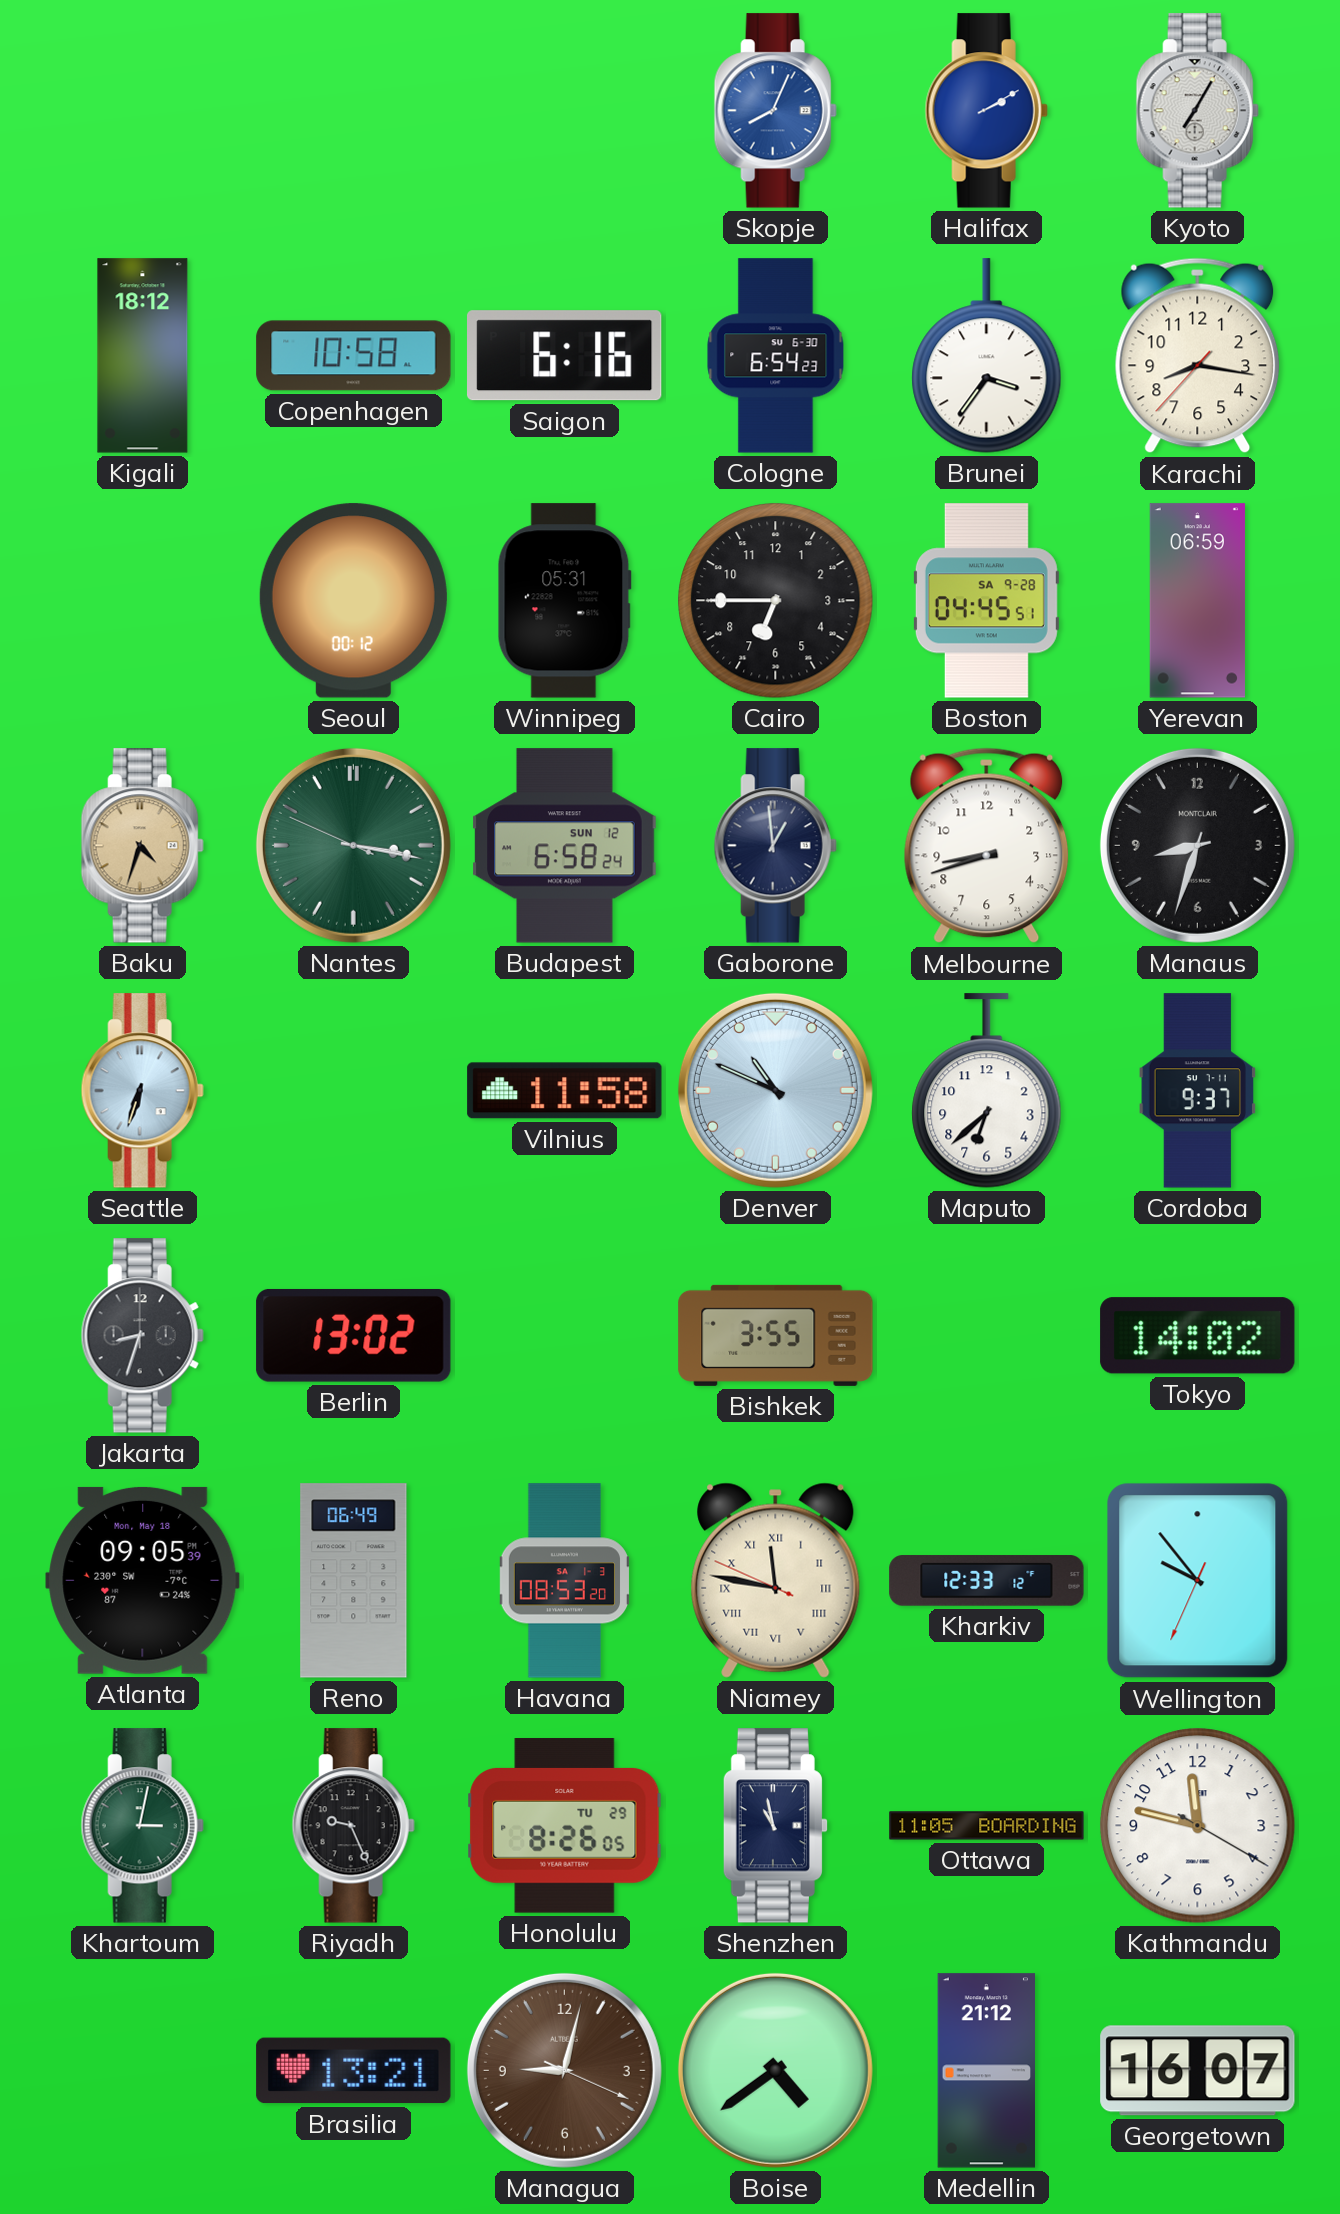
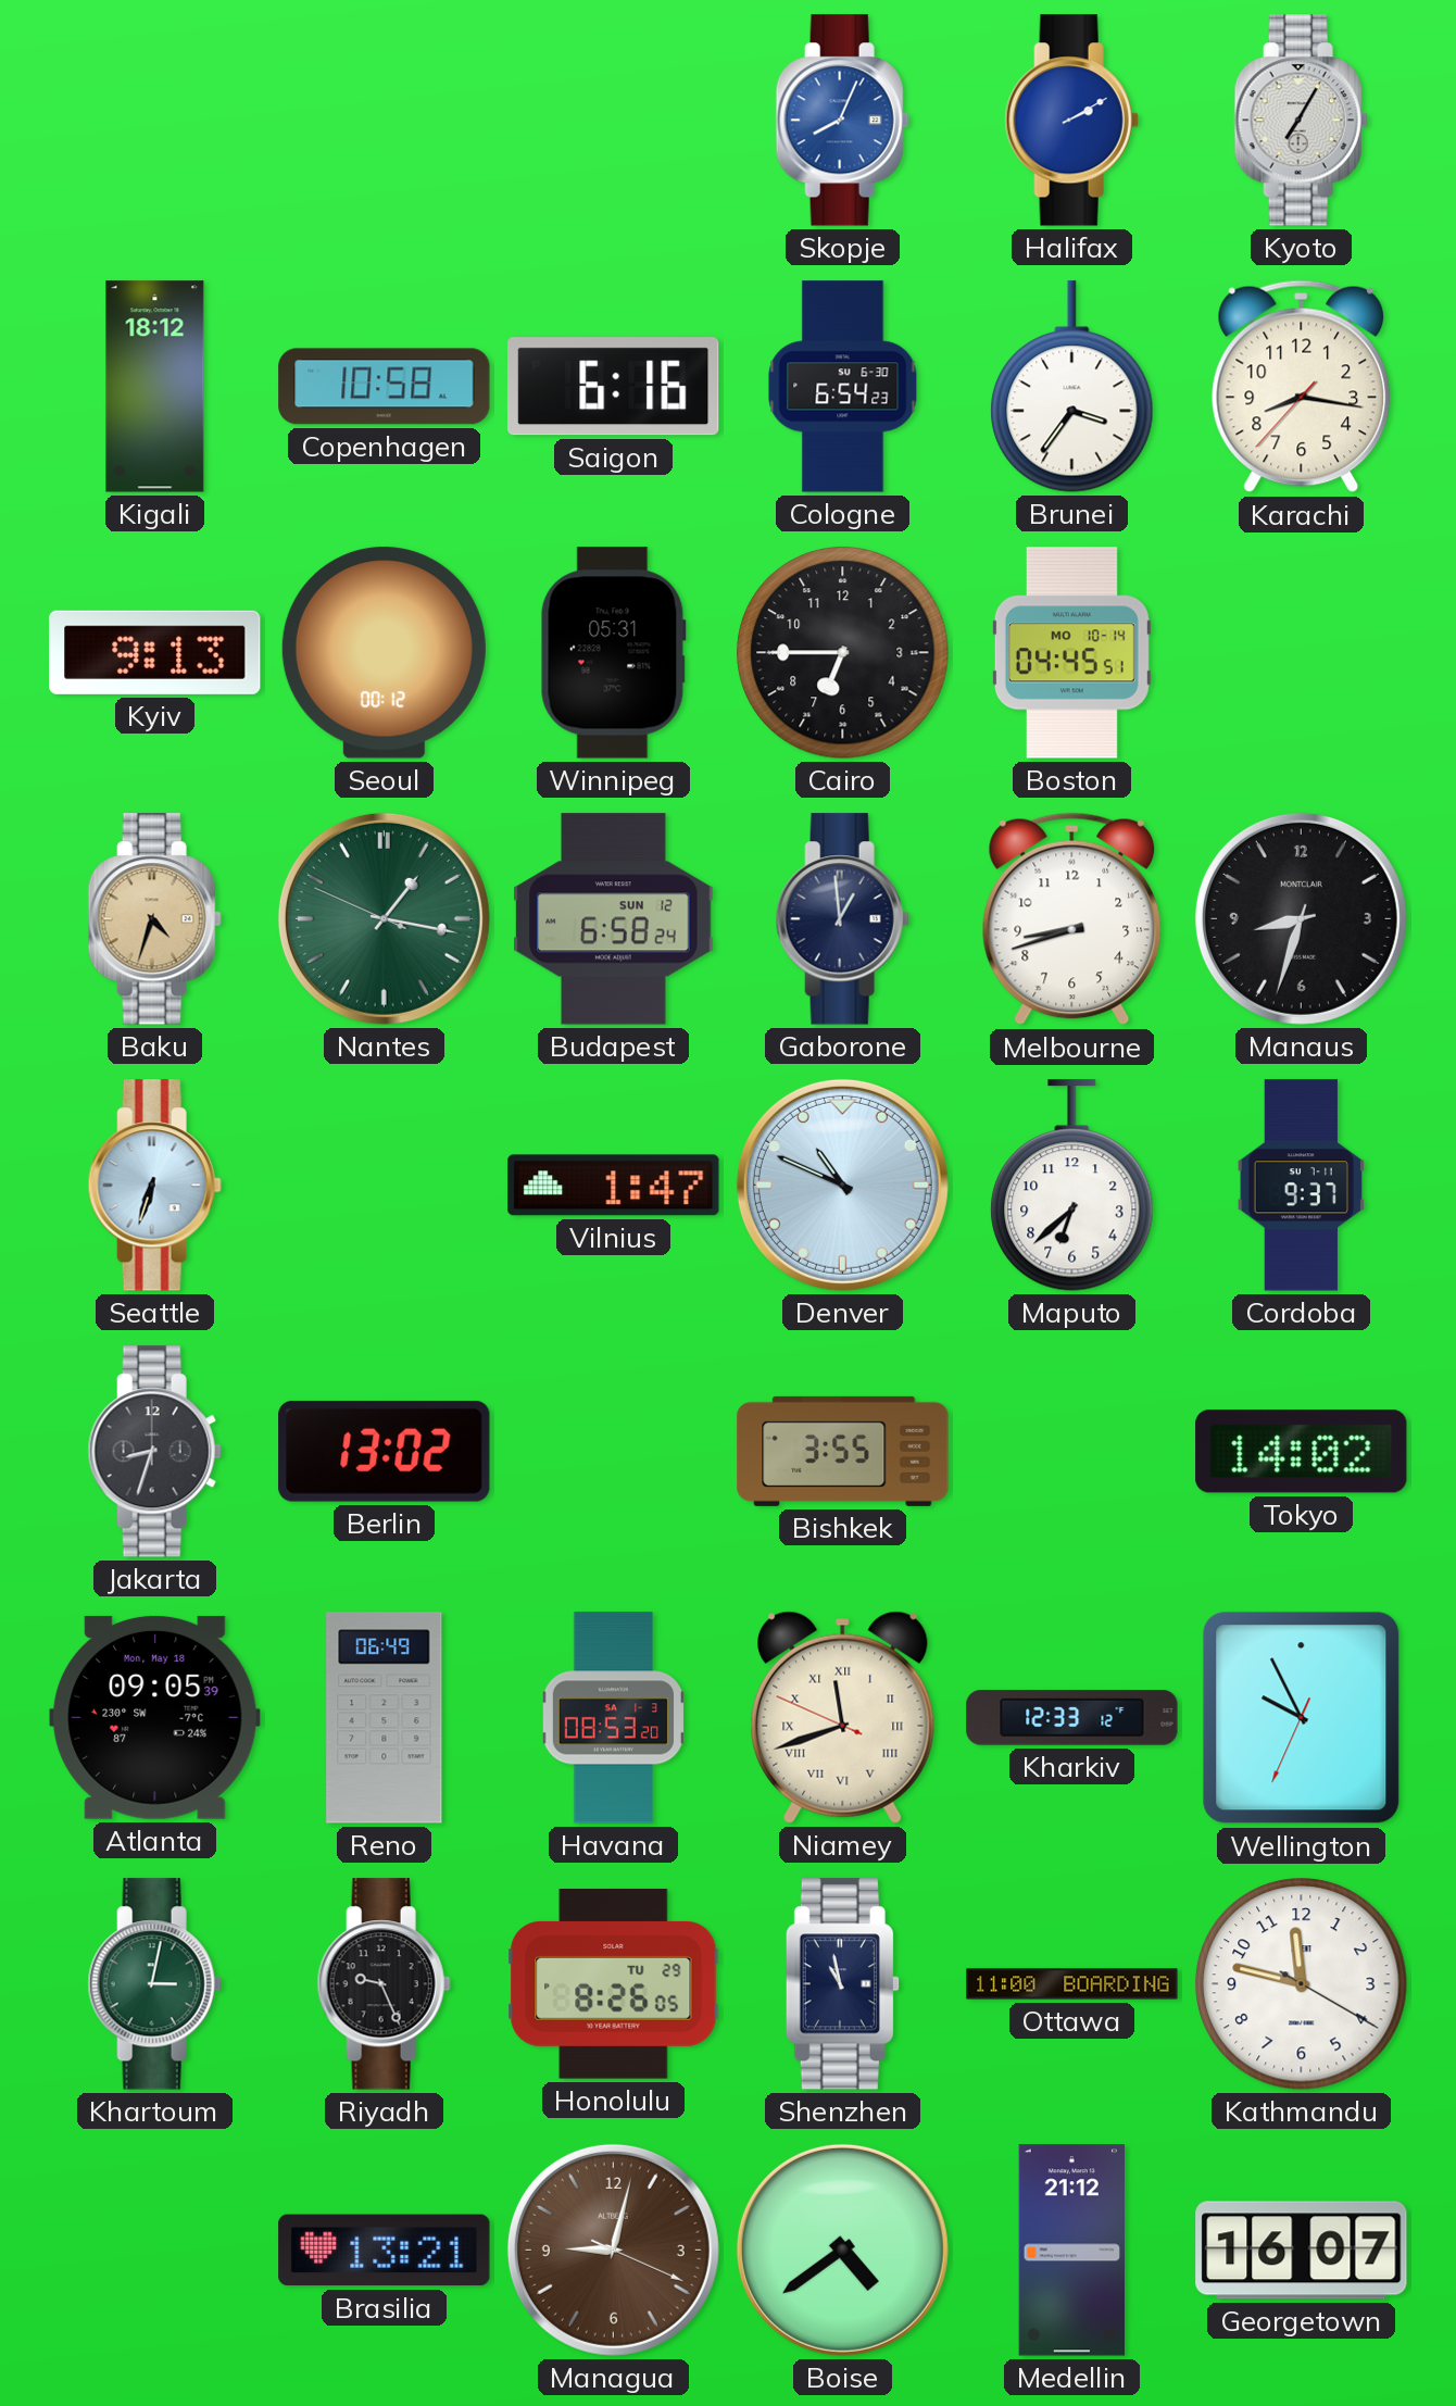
Kyiv: none -> 9:13 (155, 652)
Boston date: SA 9-28 -> MO 10-14 (1071, 653)
Yerevan: 06:59 -> none (1197, 601)
Nantes: 3:16 -> 1:16 (384, 918)
Vilnius: 11:58 -> 1:47 (614, 1186)
Niamey: 11:46 -> 11:41 (843, 1717)
Wellington: 9:53 -> 9:55 (1302, 1718)
Ottawa: 11:05 -> 11:00 (1072, 1984)
